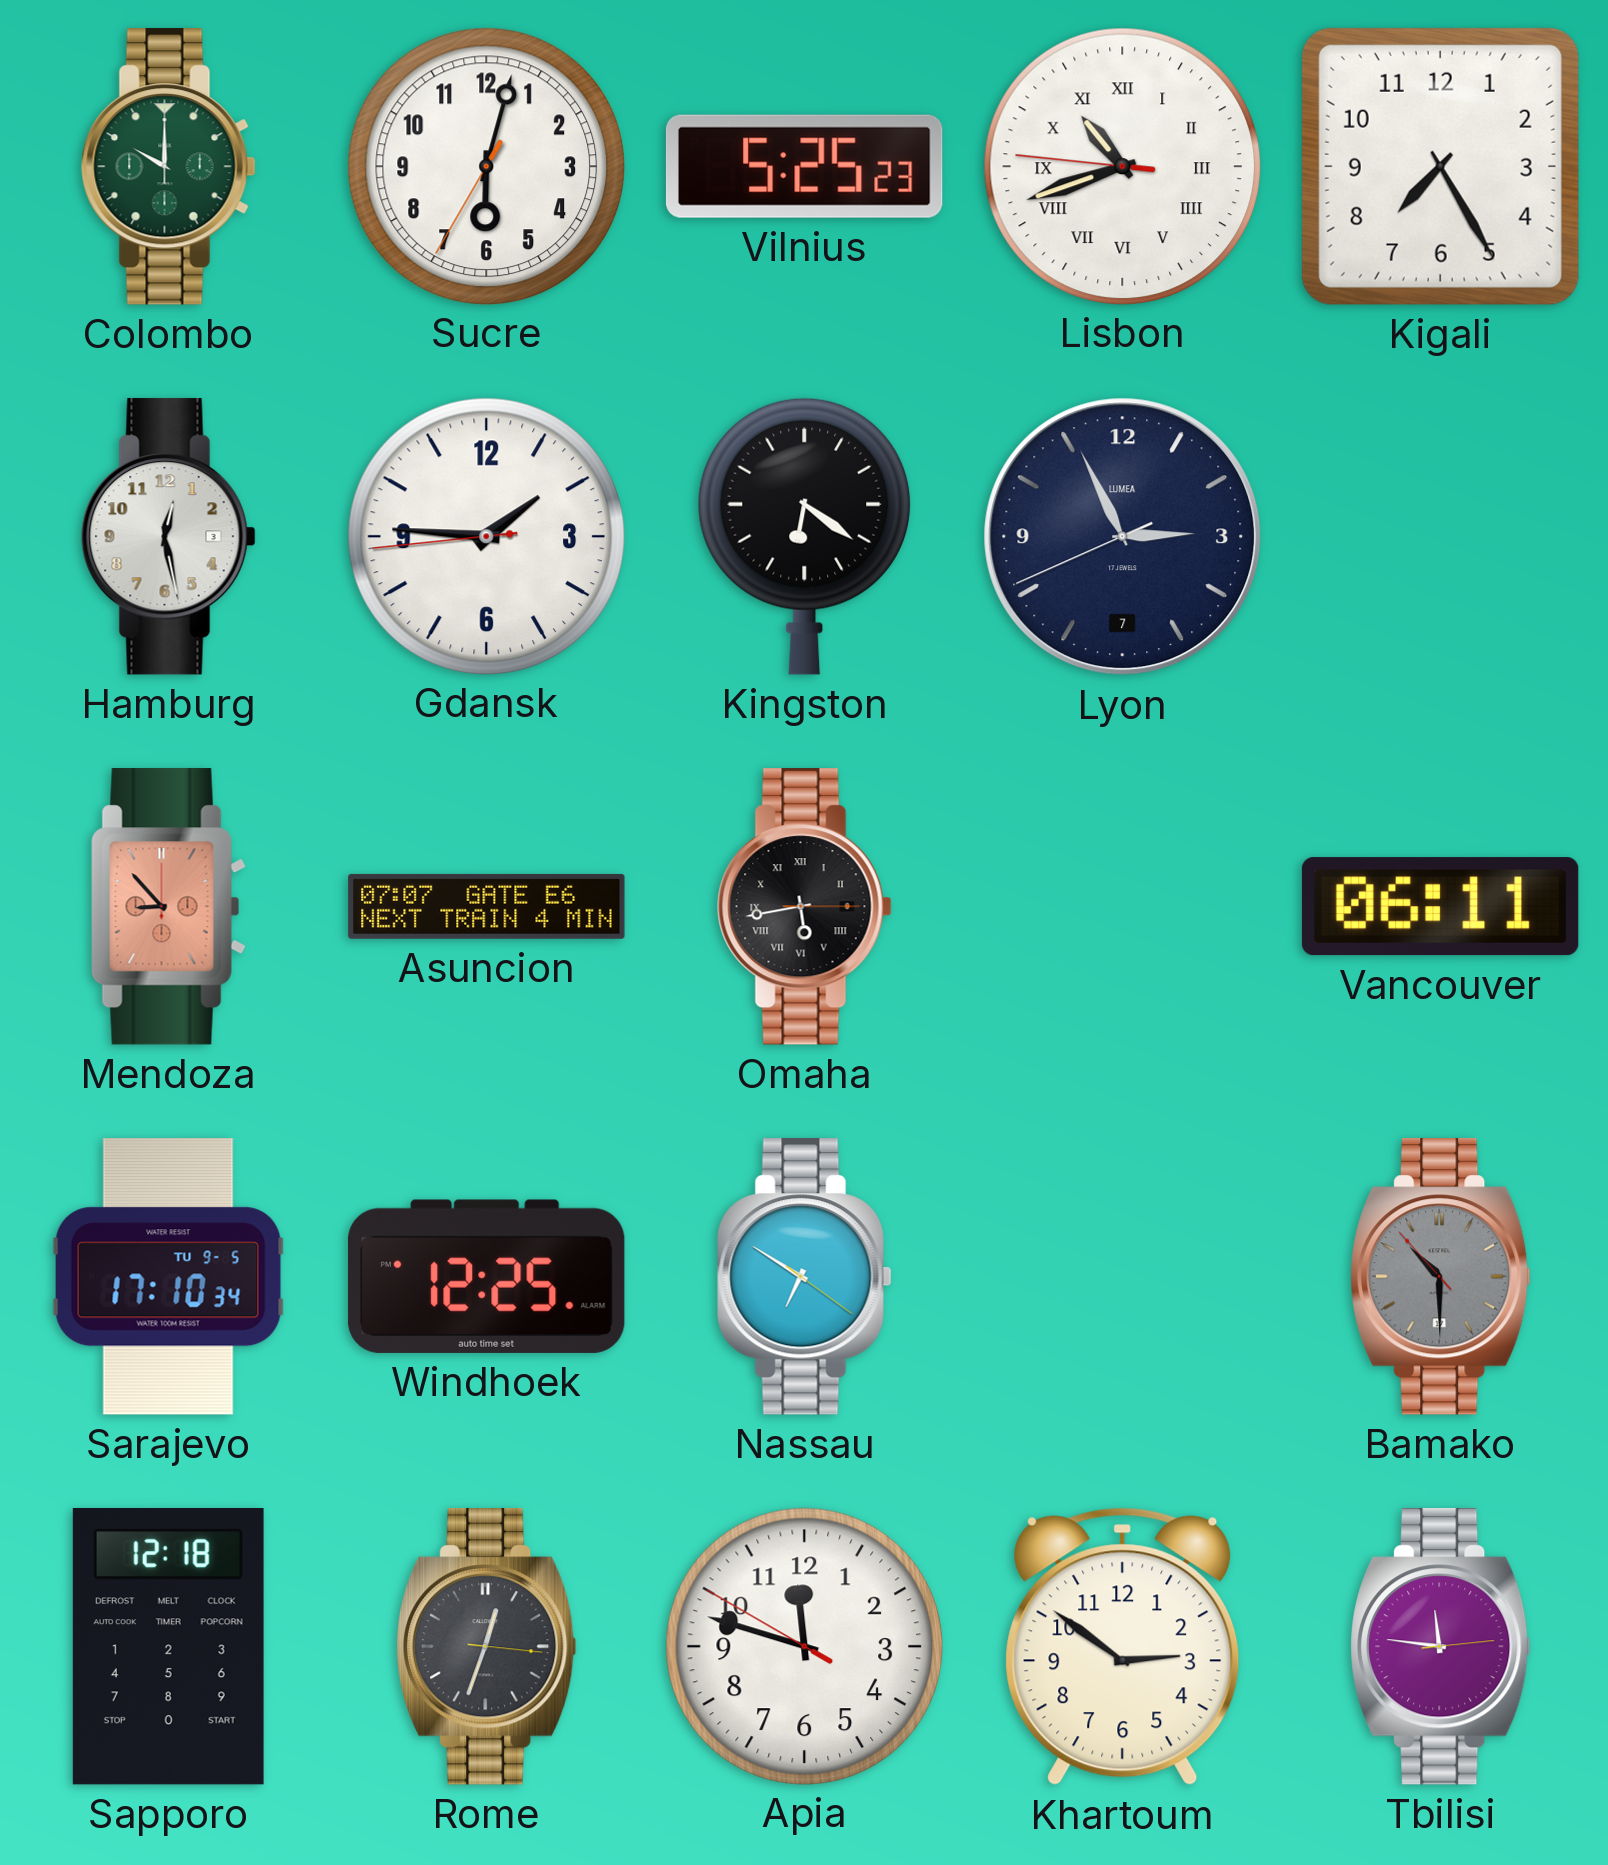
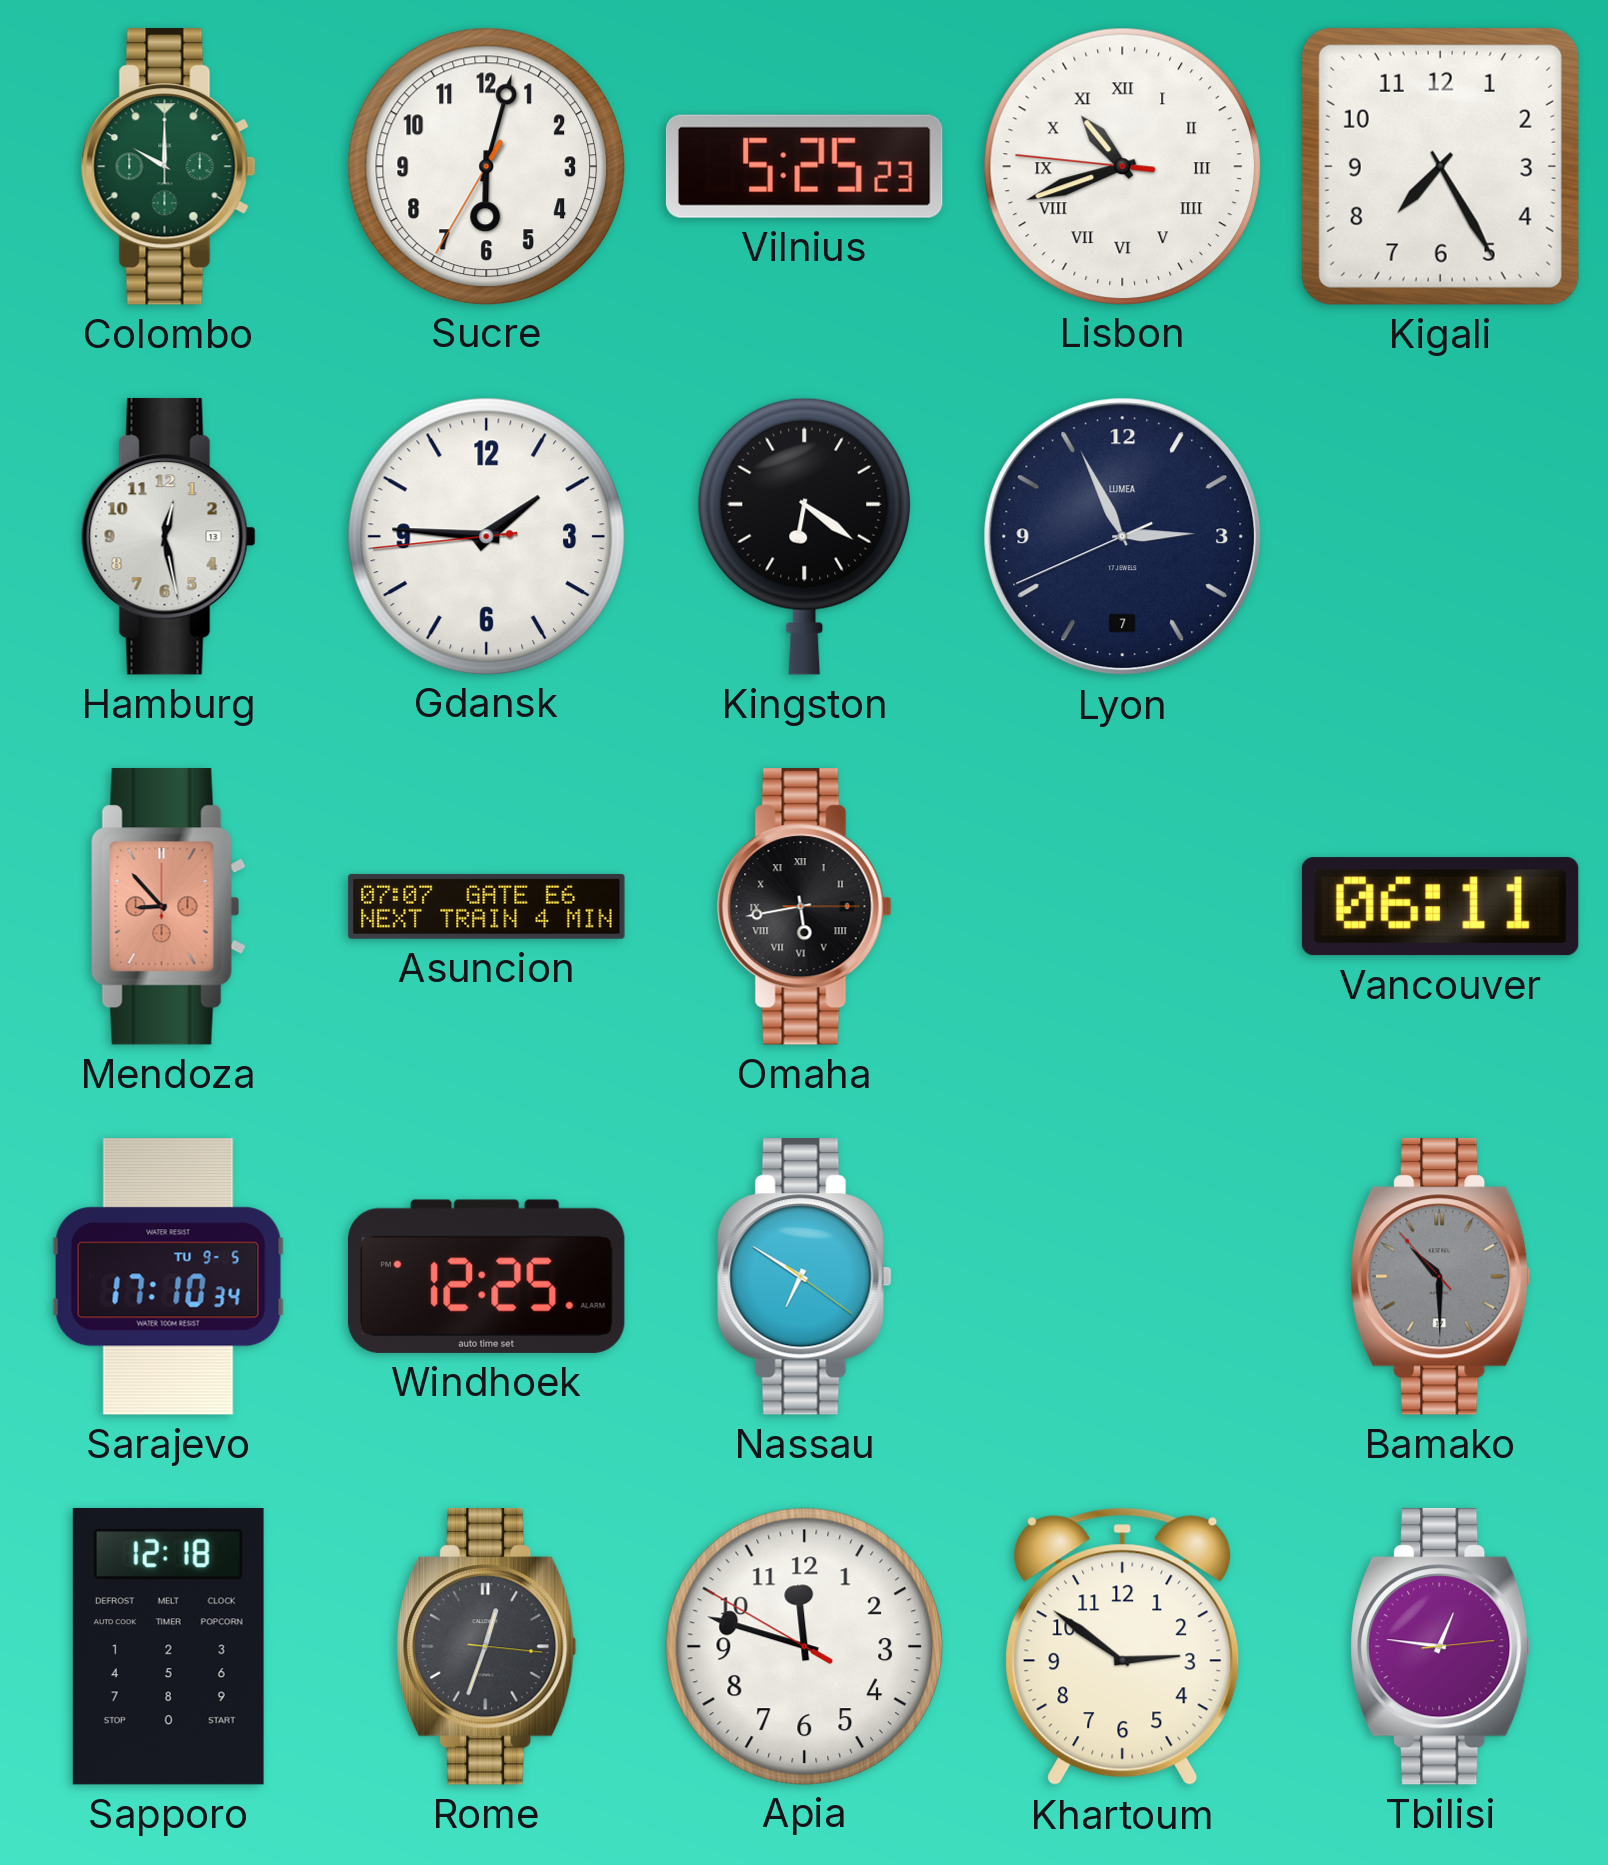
Hamburg date: 3 -> 13 (168, 537)
Tbilisi: 11:46 -> 12:46 (1441, 1647)
